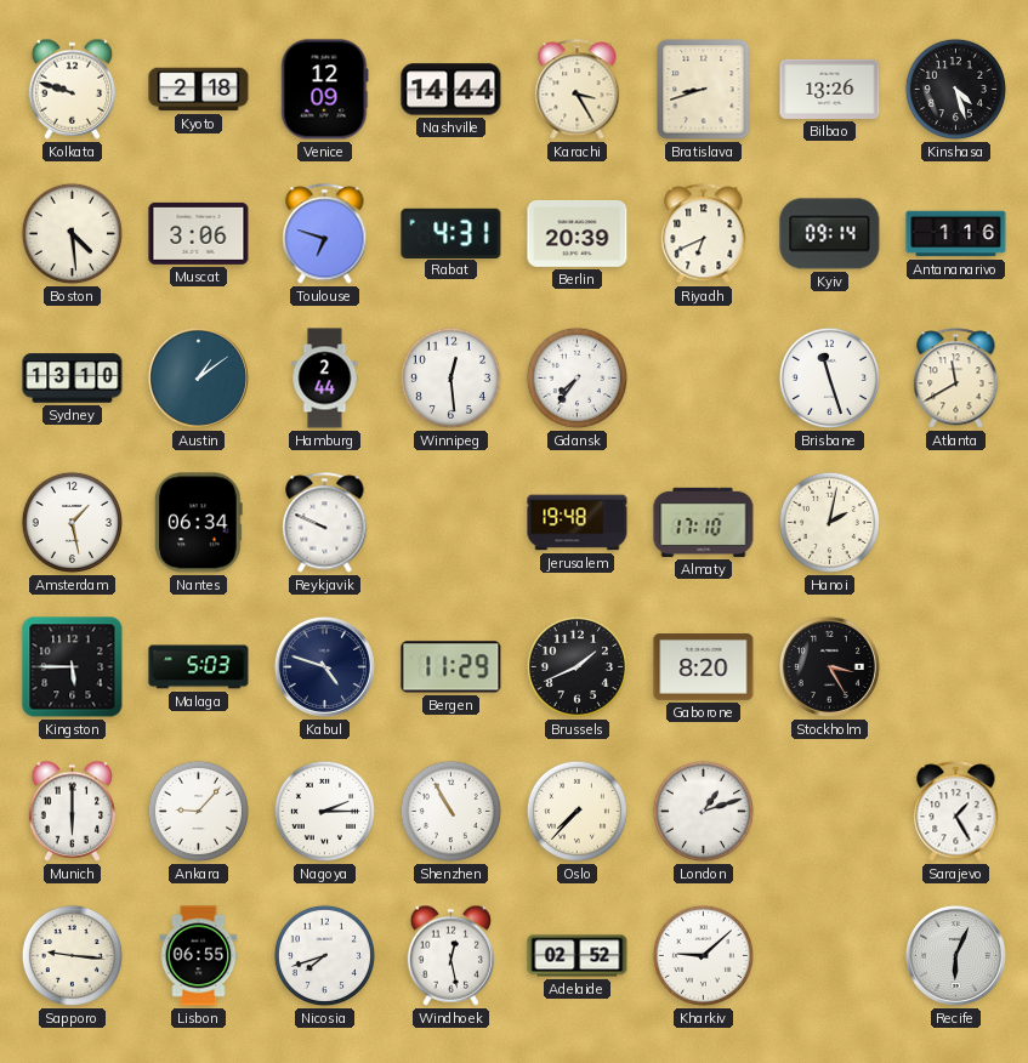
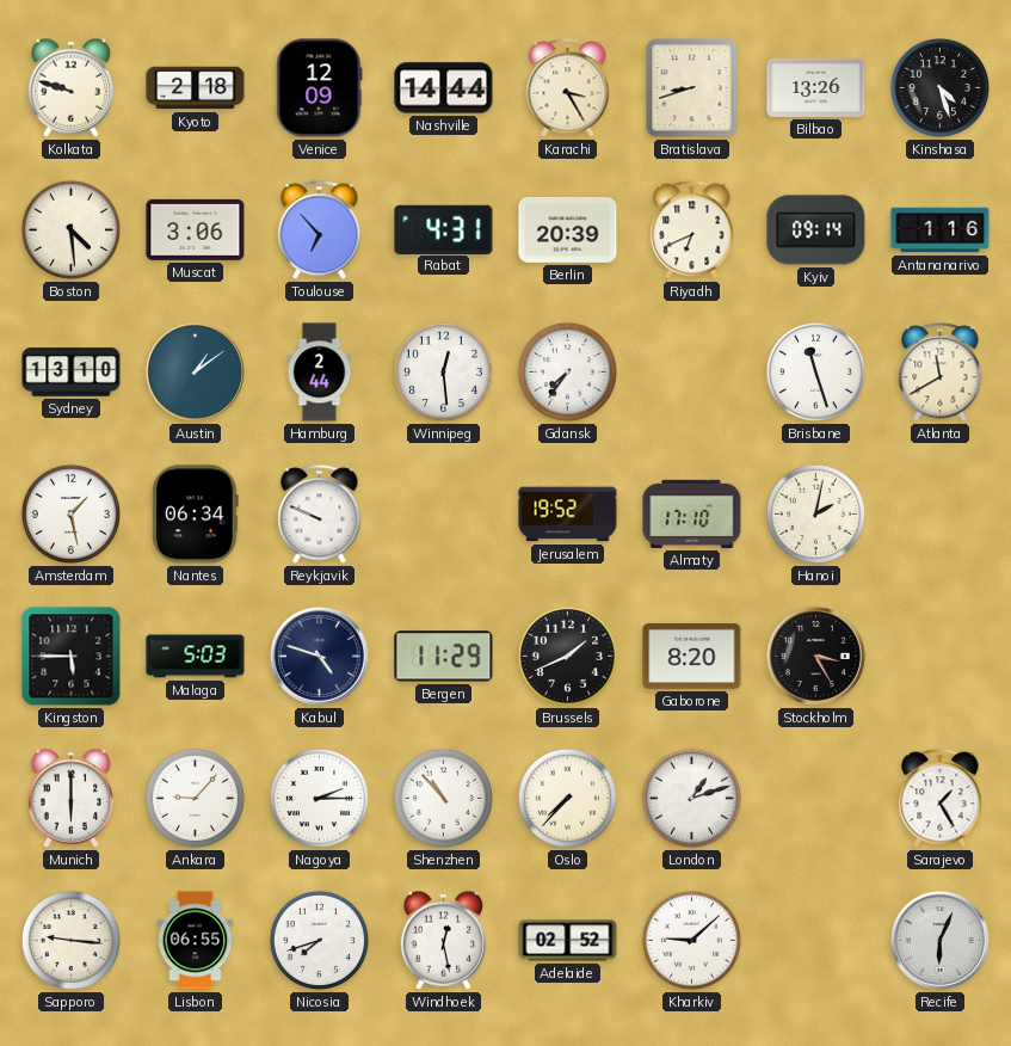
Toulouse: 6:48 -> 6:53 (320, 230)
Jerusalem: 19:48 -> 19:52 (568, 515)
Shenzhen: 10:55 -> 10:53 (443, 798)
